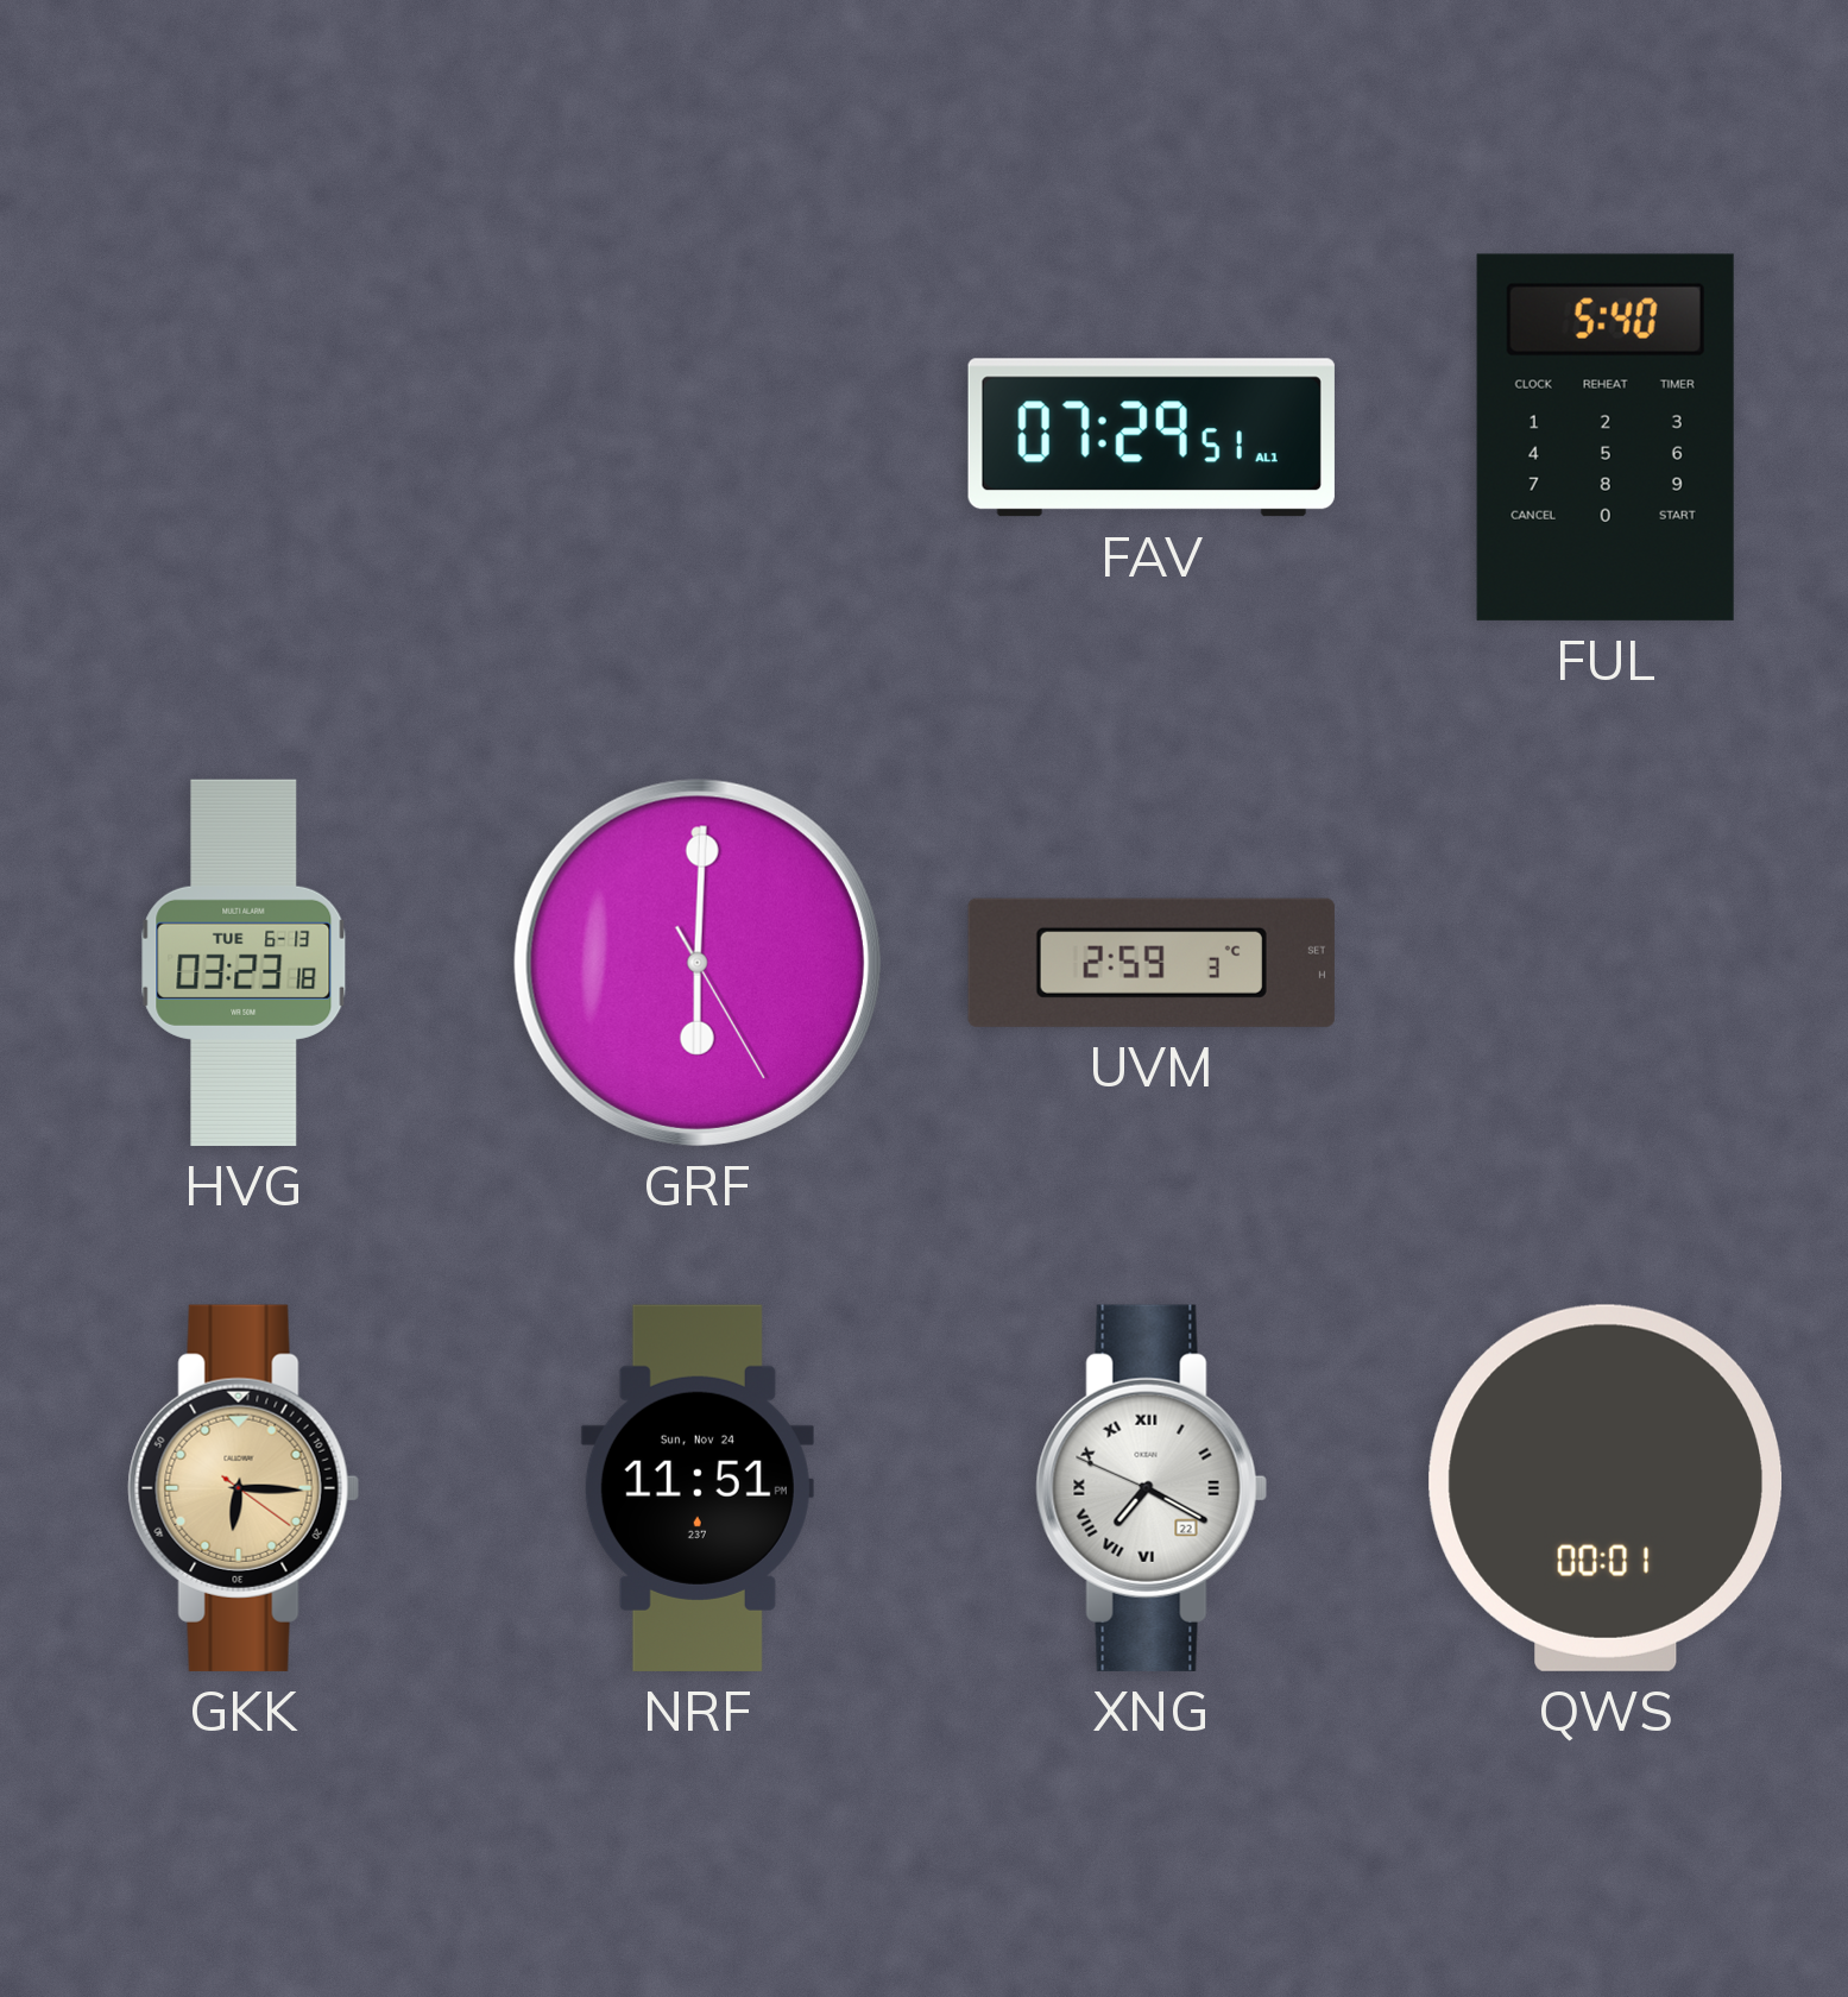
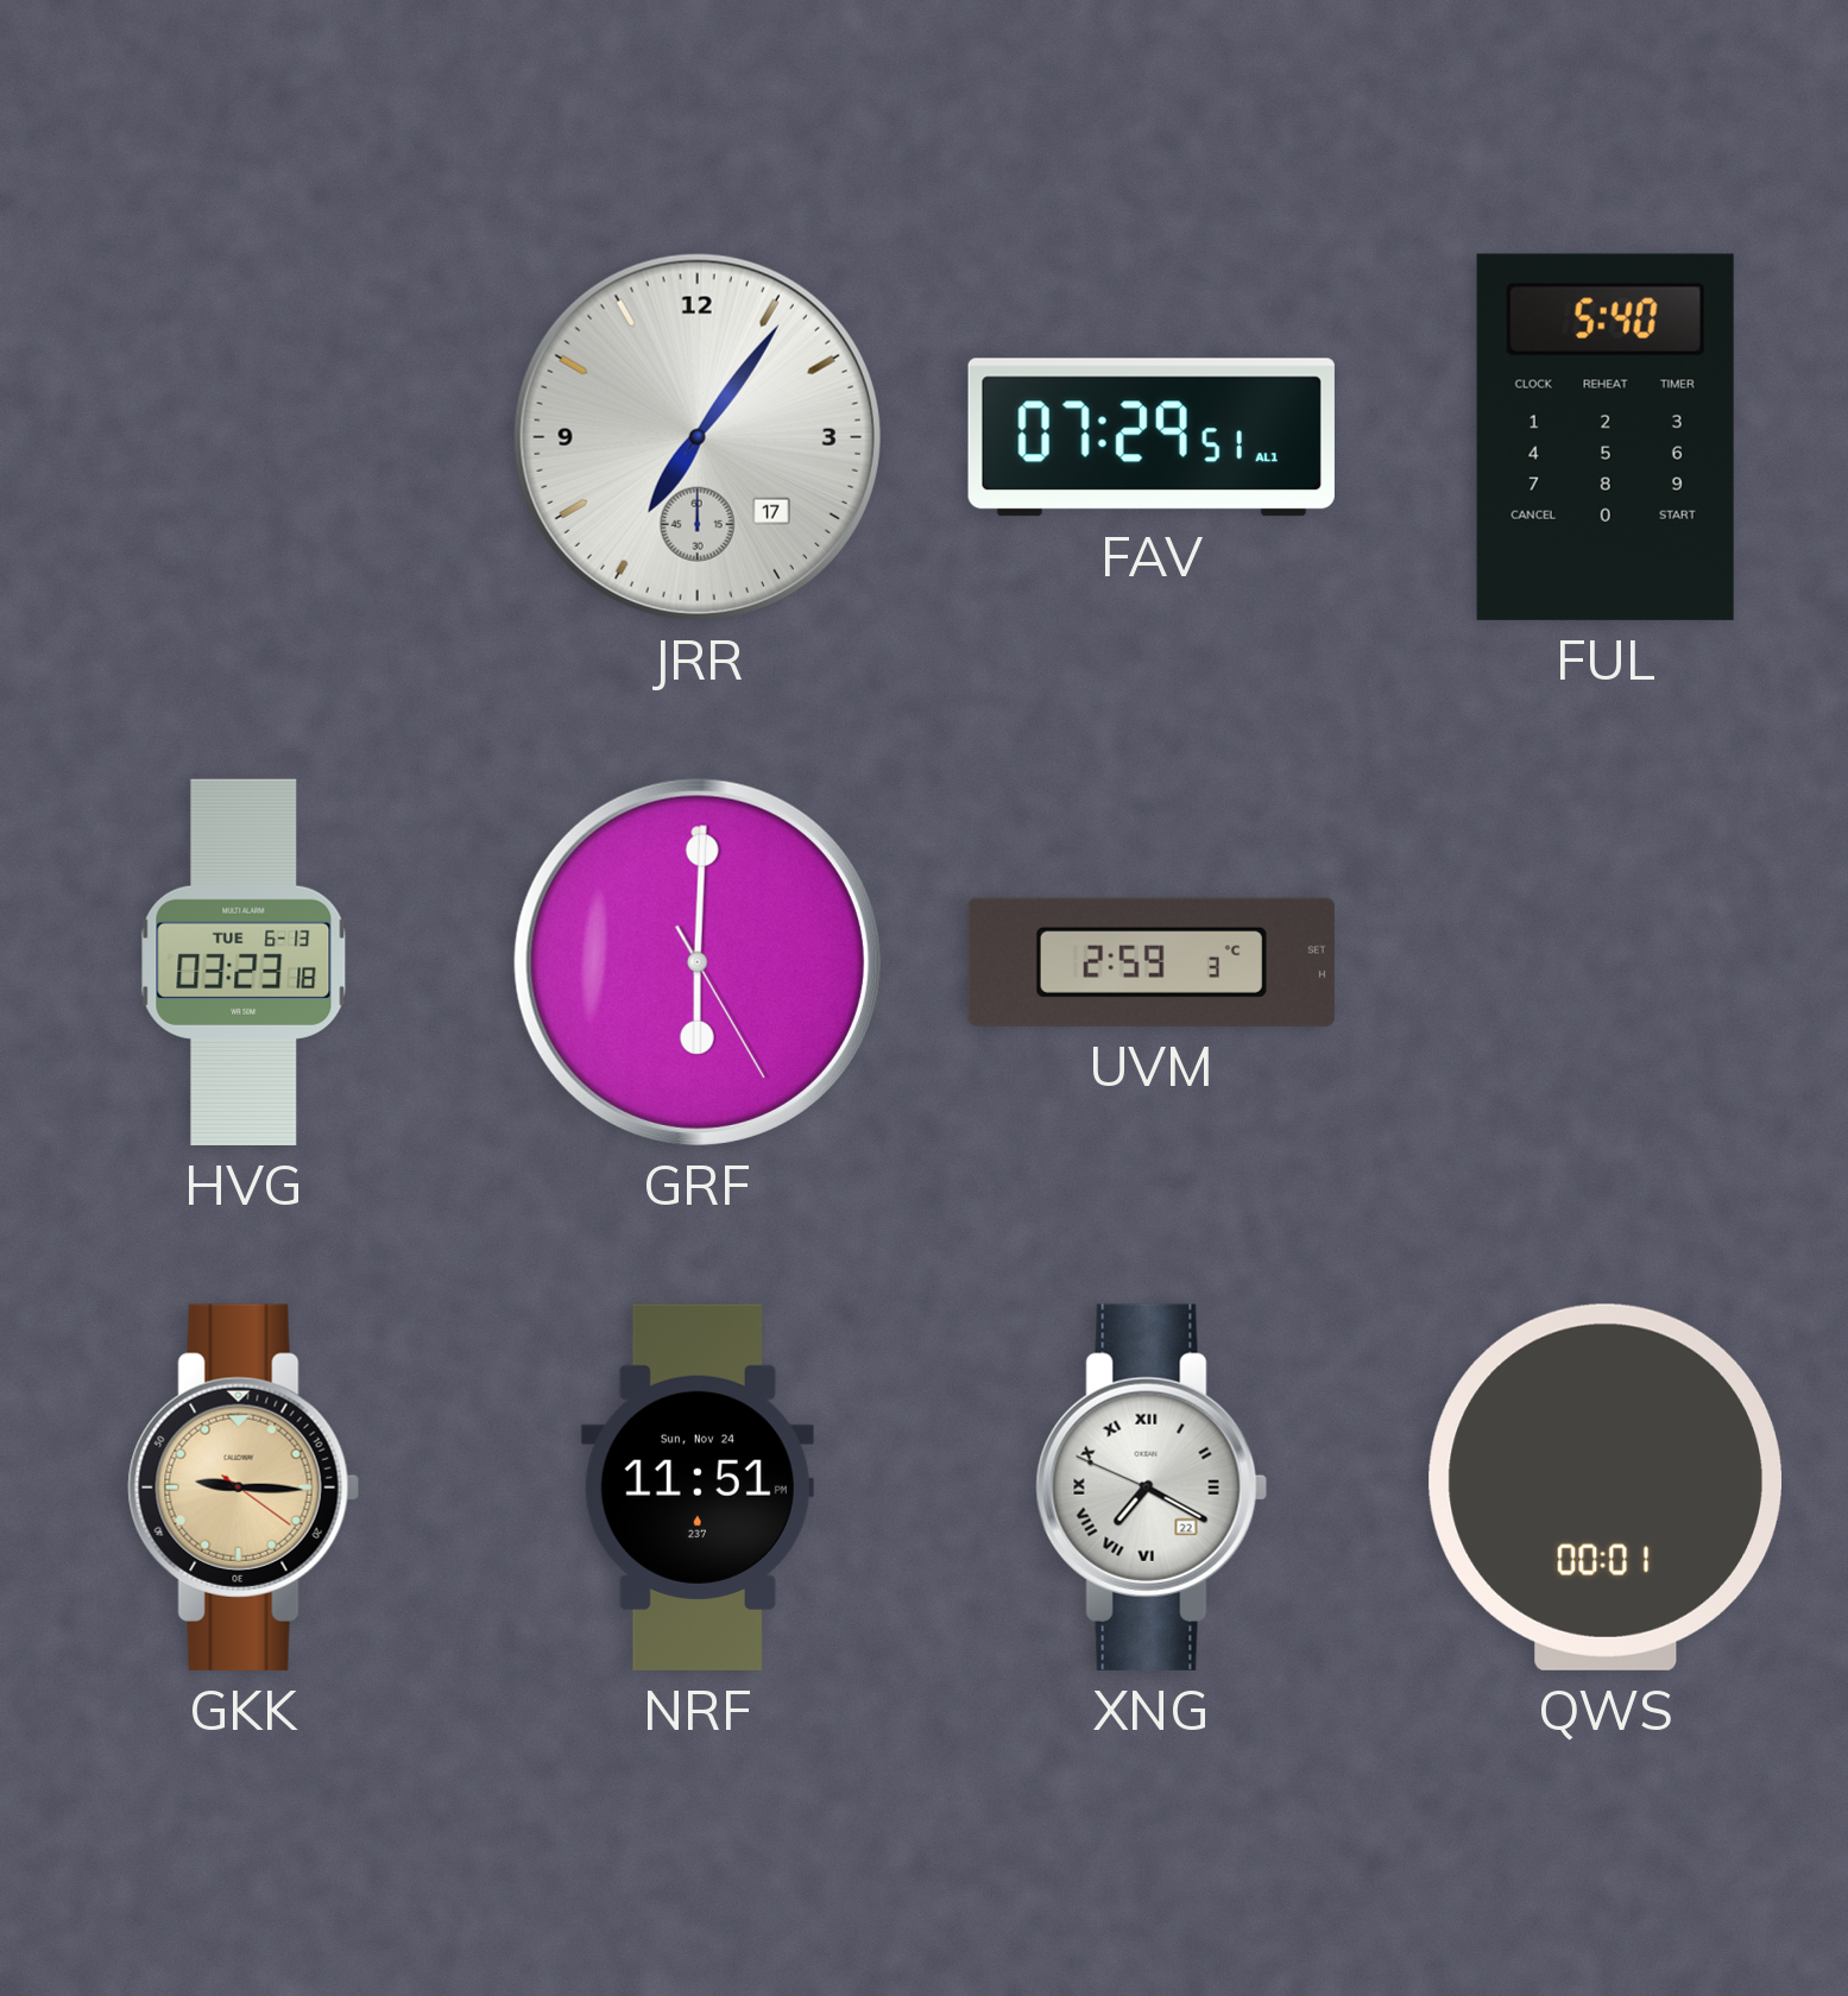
JRR: none -> 7:06 (698, 437)
GKK: 6:15 -> 9:15 (244, 1487)
